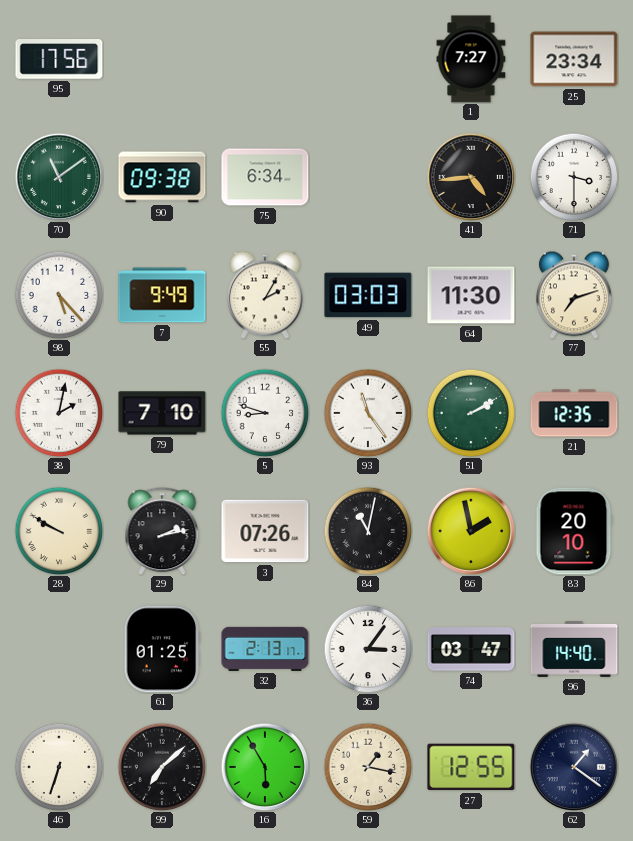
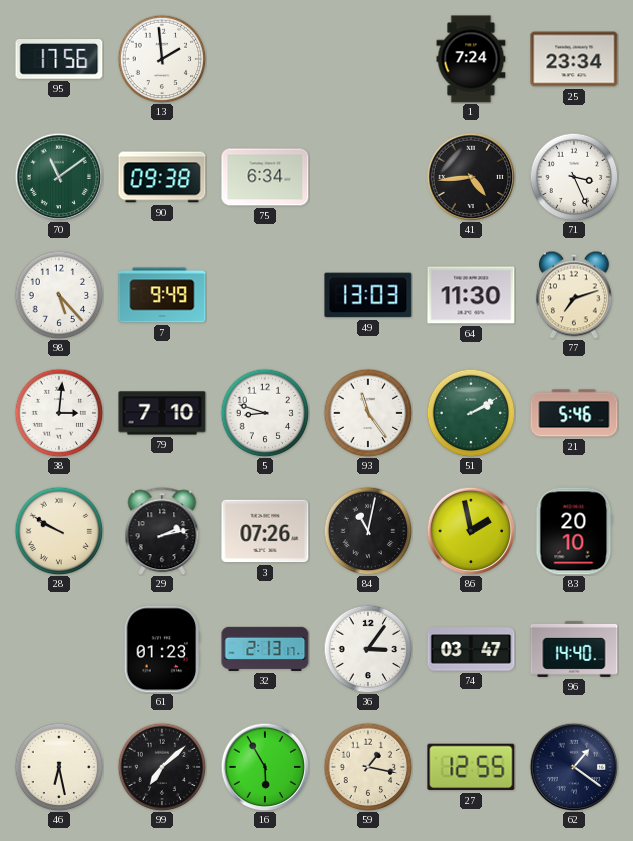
13: none -> 1:59 (162, 59)
1: 7:27 -> 7:24 (471, 59)
71: 3:30 -> 3:26 (574, 177)
55: 2:05 -> none (265, 295)
49: 03:03 -> 13:03 (368, 295)
38: 2:02 -> 3:01 (59, 413)
21: 12:35 -> 5:46 (574, 413)
61: 01:25 -> 01:23 (162, 649)
46: 6:33 -> 6:28 (59, 767)
